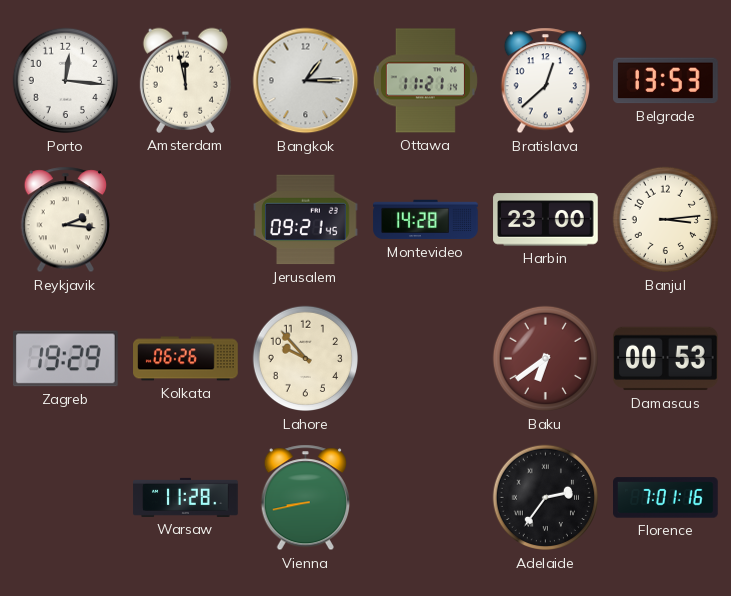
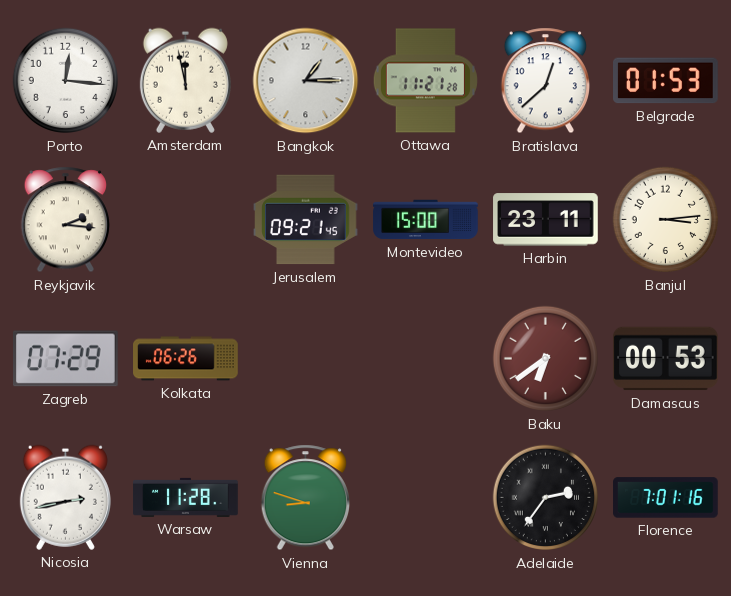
Ottawa: 11:21:14 -> 11:21:28 (425, 81)
Belgrade: 13:53 -> 01:53 (666, 81)
Montevideo: 14:28 -> 15:00 (426, 220)
Harbin: 23:00 -> 23:11 (546, 220)
Zagreb: 19:29 -> 07:29 (66, 359)
Lahore: 9:53 -> none (306, 359)
Nicosia: none -> 2:43 (65, 497)
Vienna: 8:43 -> 8:48 (305, 498)
